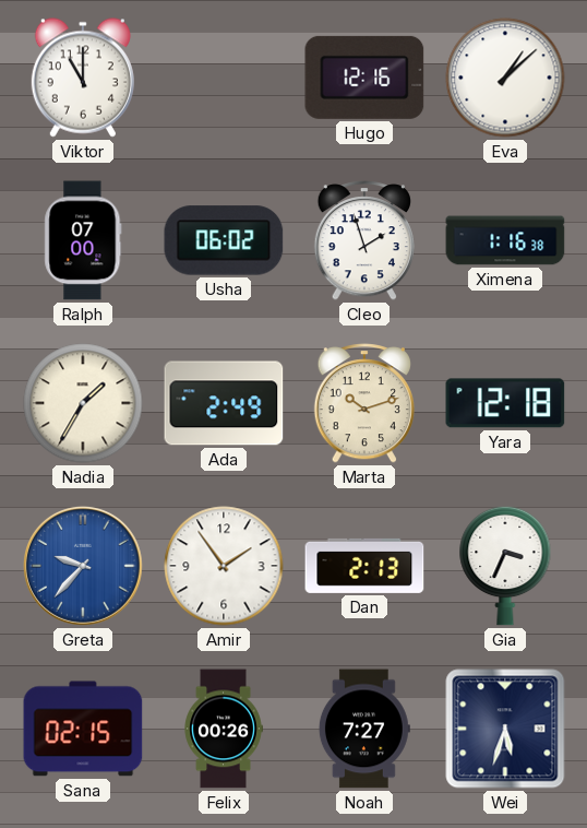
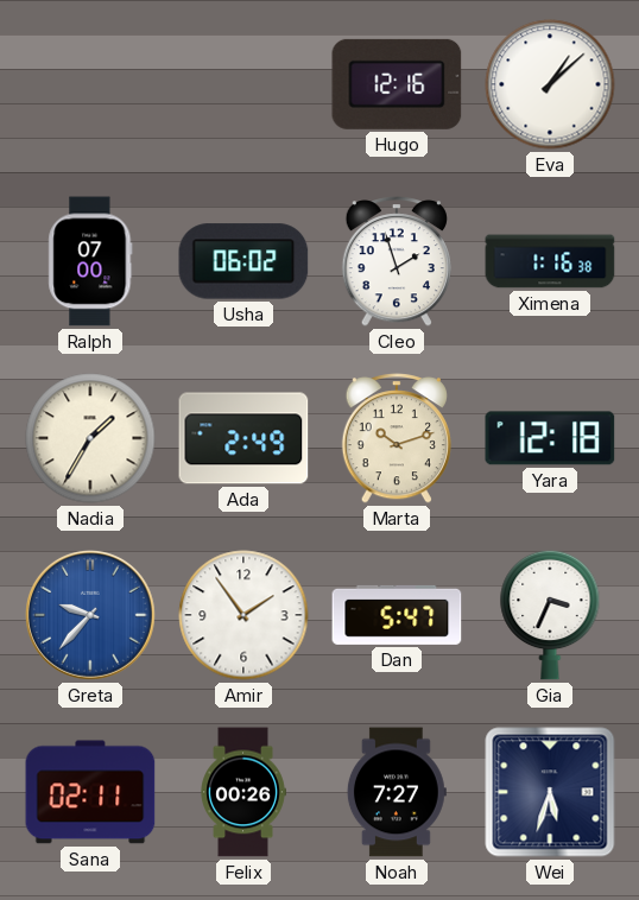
Viktor: 11:00 -> none (83, 78)
Dan: 2:13 -> 5:47 (397, 615)
Sana: 02:15 -> 02:11 (90, 792)
